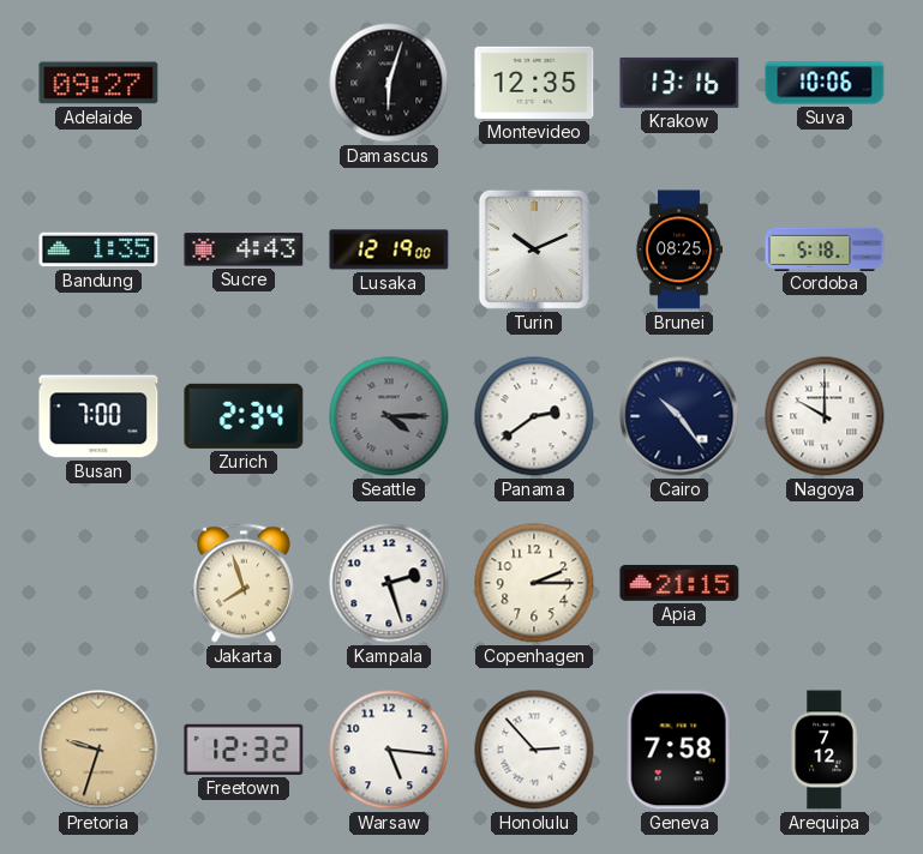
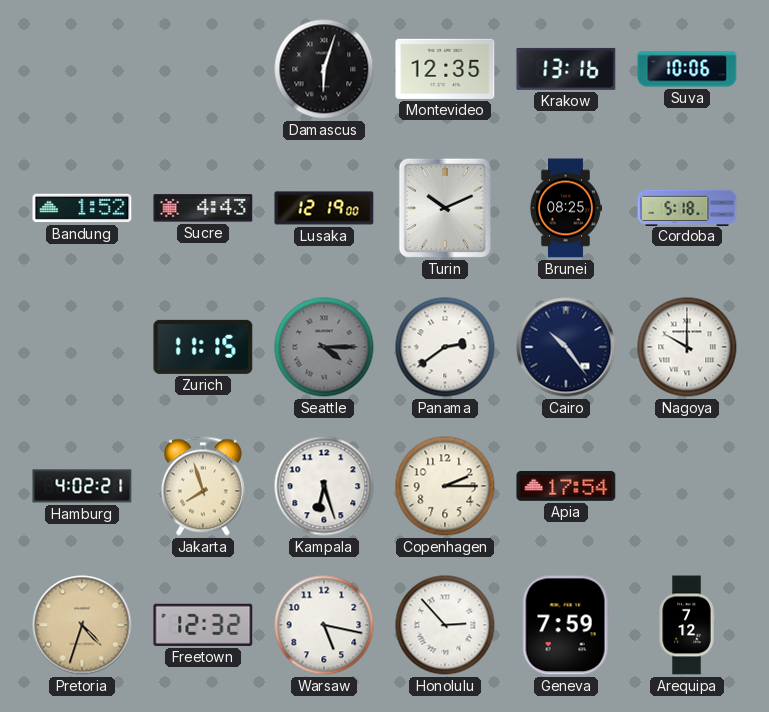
Adelaide: 09:27 -> none (98, 83)
Bandung: 1:35 -> 1:52 (82, 208)
Busan: 7:00 -> none (98, 416)
Zurich: 2:34 -> 11:15 (203, 347)
Hamburg: none -> 4:02 (82, 486)
Kampala: 2:27 -> 6:27 (324, 486)
Apia: 21:15 -> 17:54 (566, 486)
Pretoria: 9:33 -> 4:33 (82, 625)
Warsaw: 5:16 -> 5:17 (324, 625)
Geneva: 7:58 -> 7:59 (566, 625)
